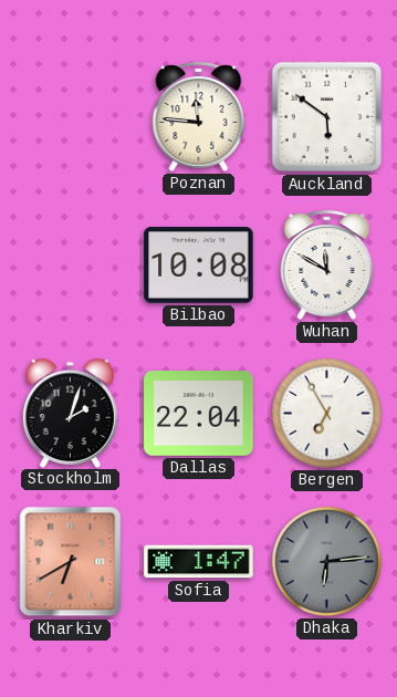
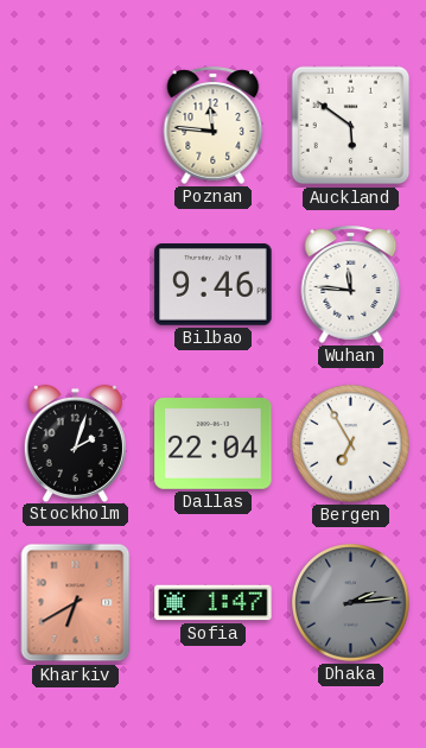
Bilbao: 10:08 -> 9:46 (214, 285)
Wuhan: 11:50 -> 11:46 (351, 284)
Dhaka: 6:14 -> 2:14 (351, 603)
